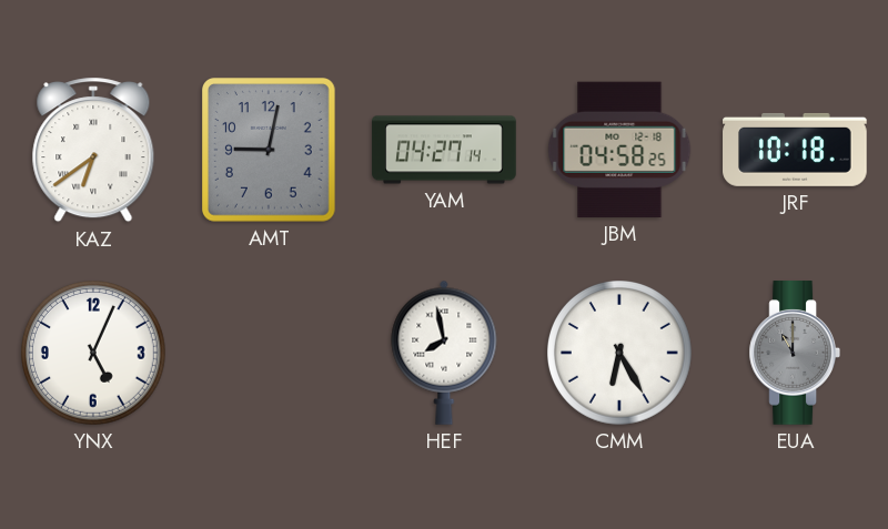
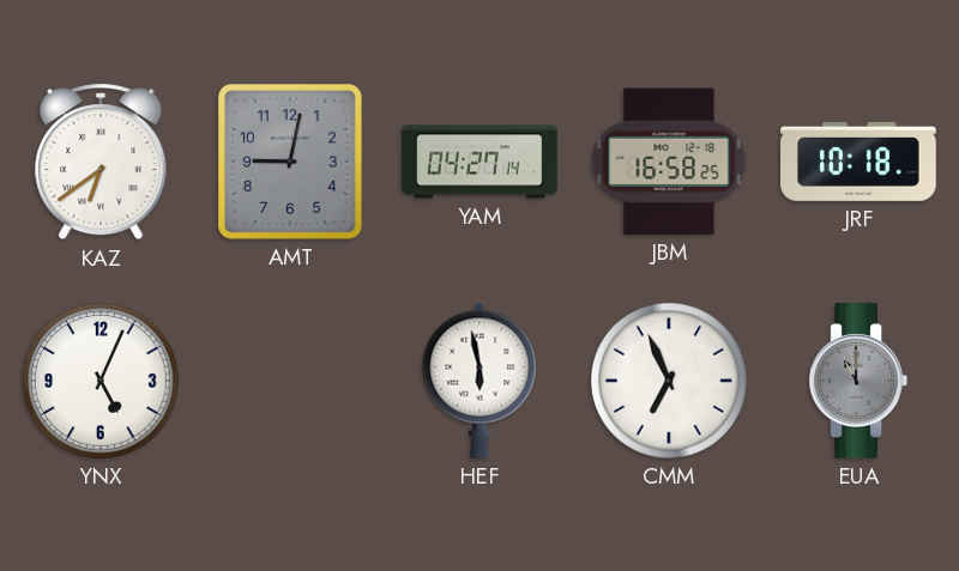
JBM: 04:58 -> 16:58 (669, 162)
HEF: 7:58 -> 5:58 (479, 381)
CMM: 6:25 -> 6:56 (670, 382)
